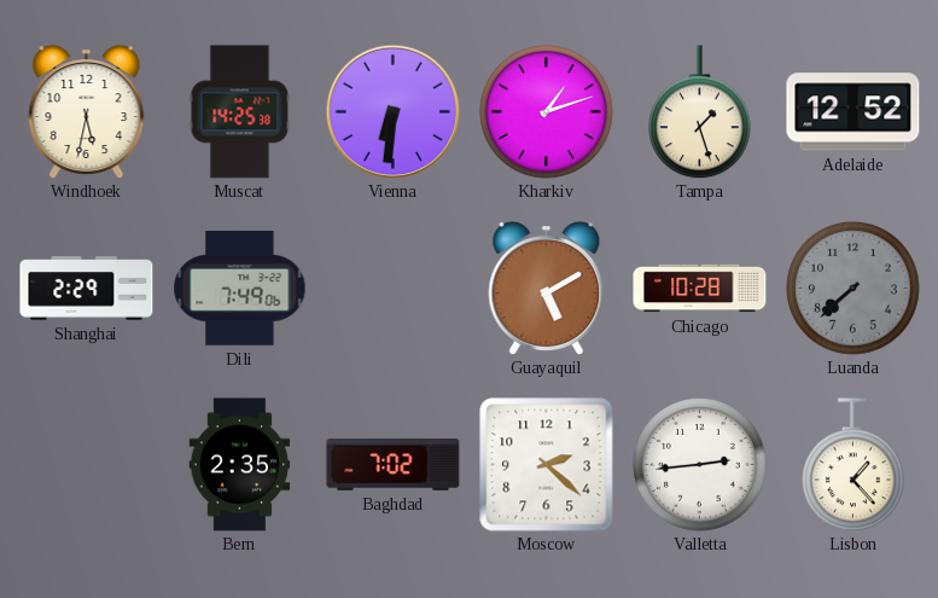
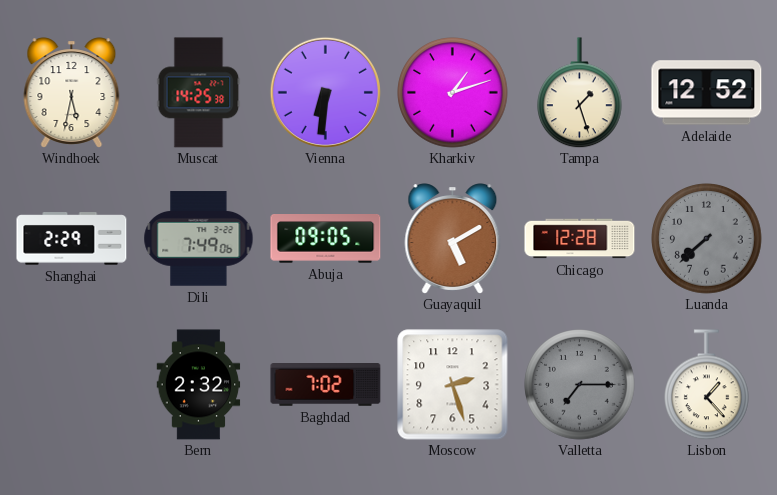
Abuja: none -> 09:05 (326, 239)
Chicago: 10:28 -> 12:28 (580, 239)
Bern: 2:35 -> 2:32 (199, 385)
Moscow: 2:22 -> 2:27 (453, 385)
Valletta: 2:44 -> 7:15 (580, 385)
Valletta dial: white -> grey (580, 385)
